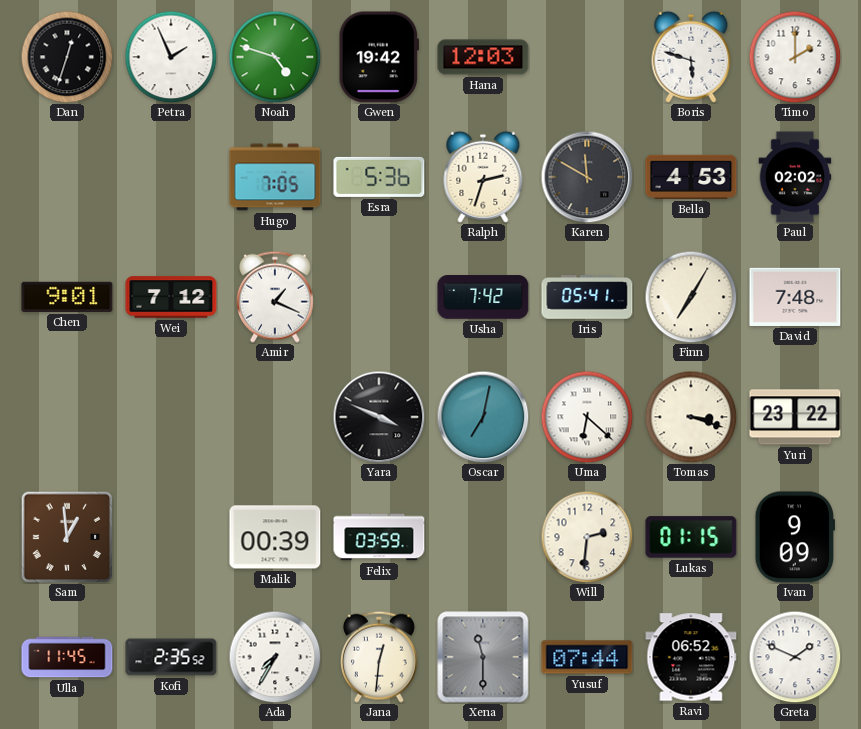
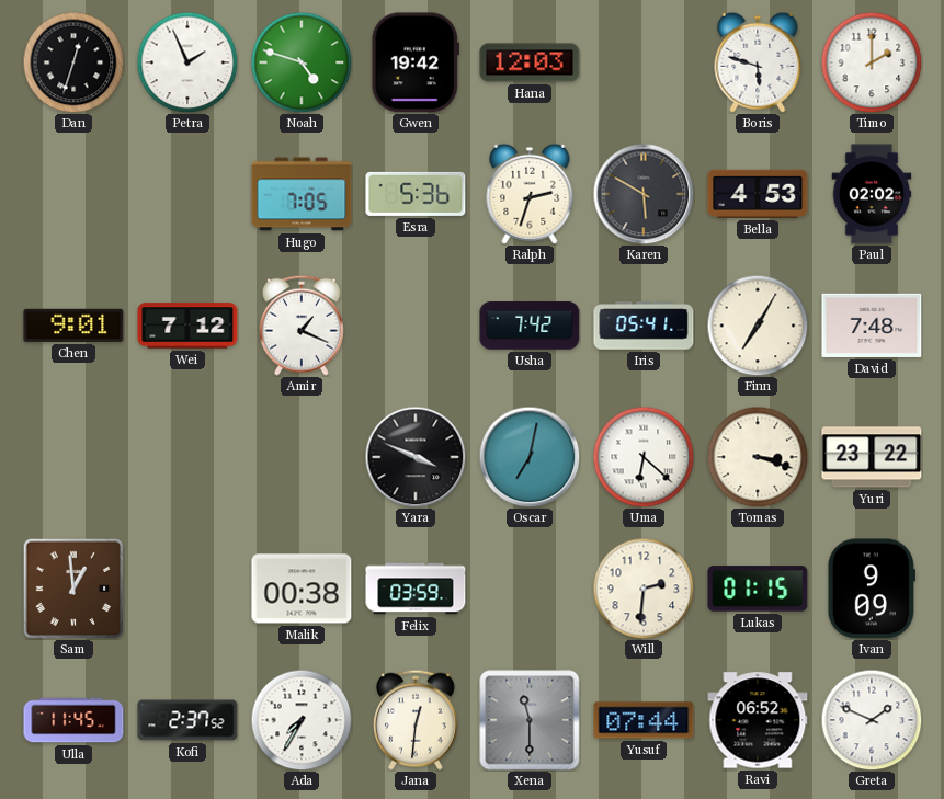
Karen: 11:50 -> 5:50 (644, 194)
Malik: 00:39 -> 00:38 (302, 589)
Kofi: 2:35 -> 2:37 (187, 720)
